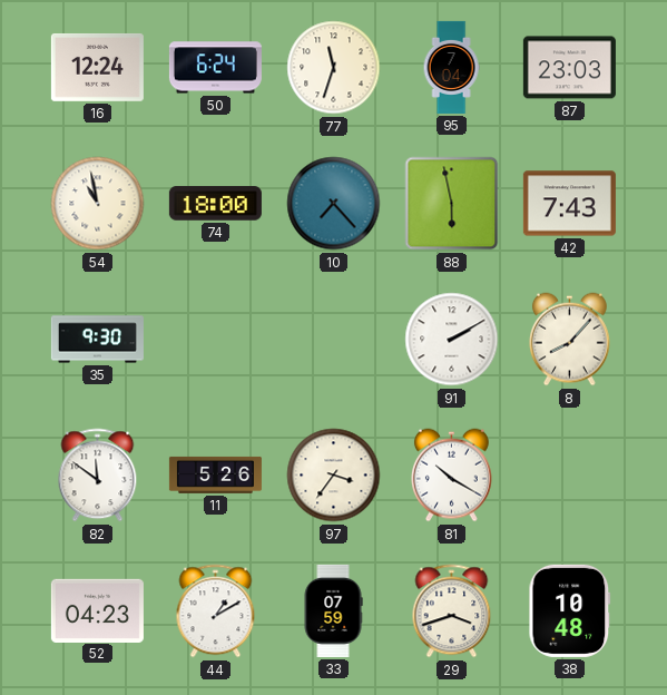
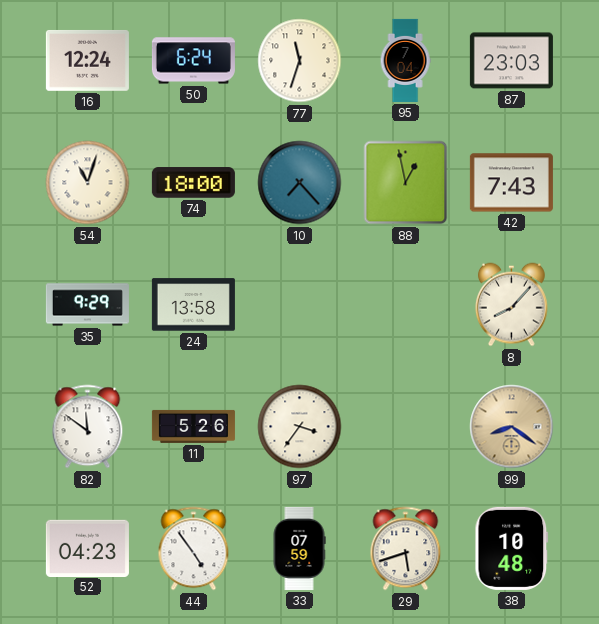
54: 10:58 -> 11:03 (88, 183)
88: 5:58 -> 12:58 (406, 183)
35: 9:30 -> 9:29 (87, 305)
24: none -> 13:58 (193, 305)
91: 2:10 -> none (452, 340)
81: 10:20 -> none (452, 476)
99: none -> 8:21 (512, 427)
44: 1:10 -> 4:54 (194, 549)
29: 3:42 -> 5:42 (406, 549)
